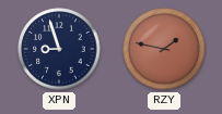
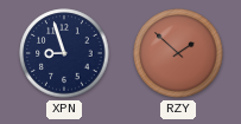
RZY: 1:47 -> 1:52 (178, 53)
